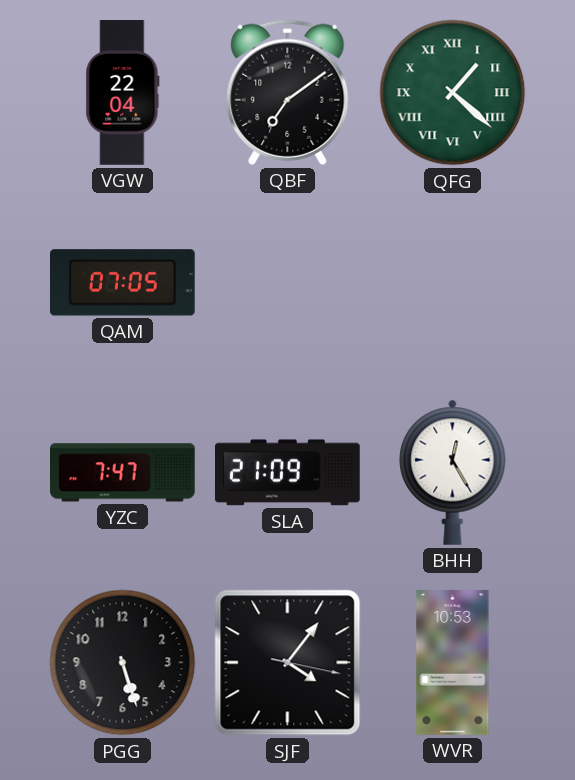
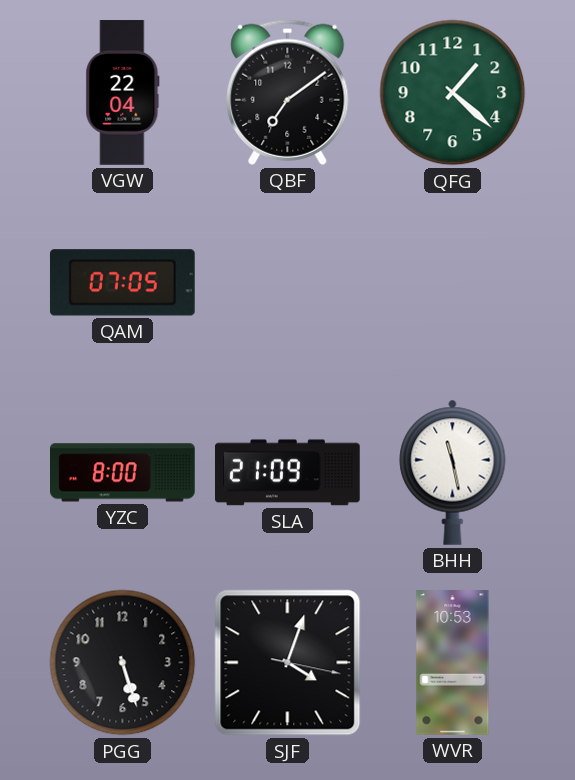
QFG numerals: Roman -> Arabic (453, 93)
YZC: 7:47 -> 8:00 (123, 473)
BHH: 12:25 -> 11:28 (453, 472)
SJF: 4:06 -> 4:03 (288, 663)
